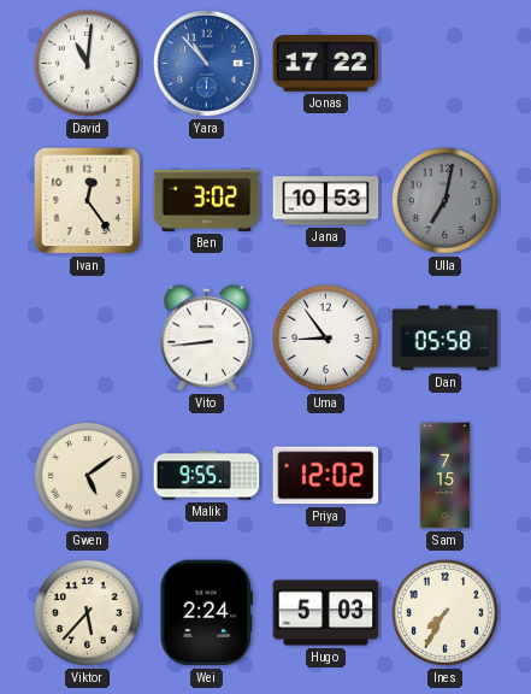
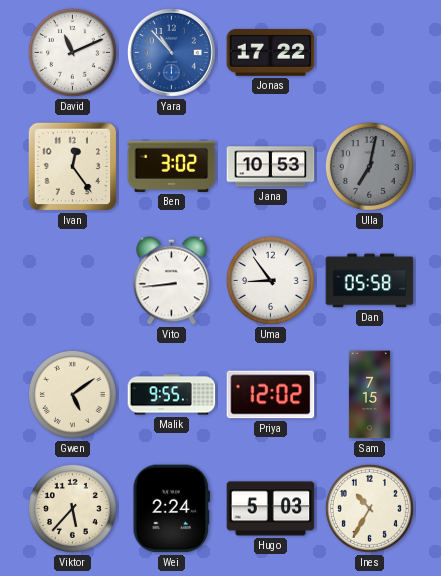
David: 11:01 -> 11:11 (72, 52)
Ines: 7:35 -> 10:35 (369, 508)
